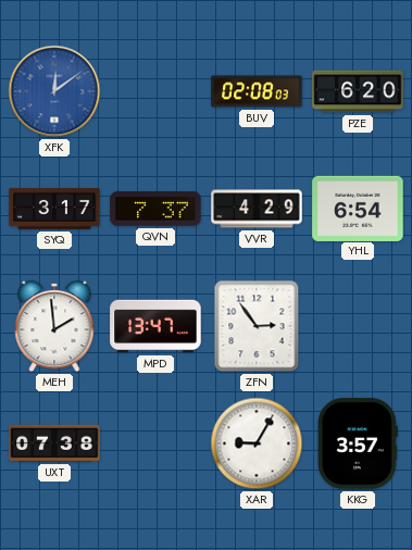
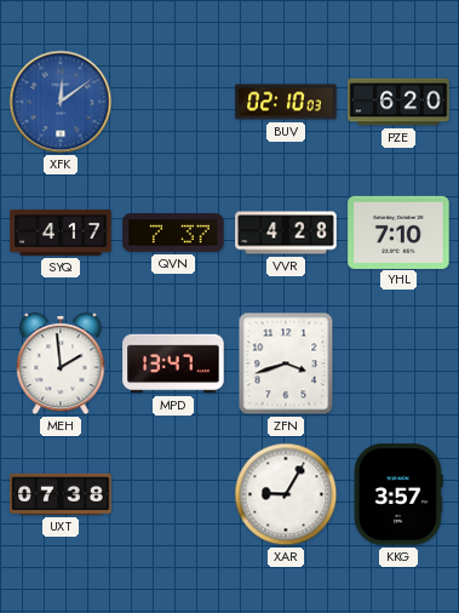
BUV: 02:08 -> 02:10 (286, 102)
SYQ: 3:17 -> 4:17 (61, 233)
VVR: 4:29 -> 4:28 (286, 233)
YHL: 6:54 -> 7:10 (398, 231)
ZFN: 2:54 -> 3:42 (286, 363)
